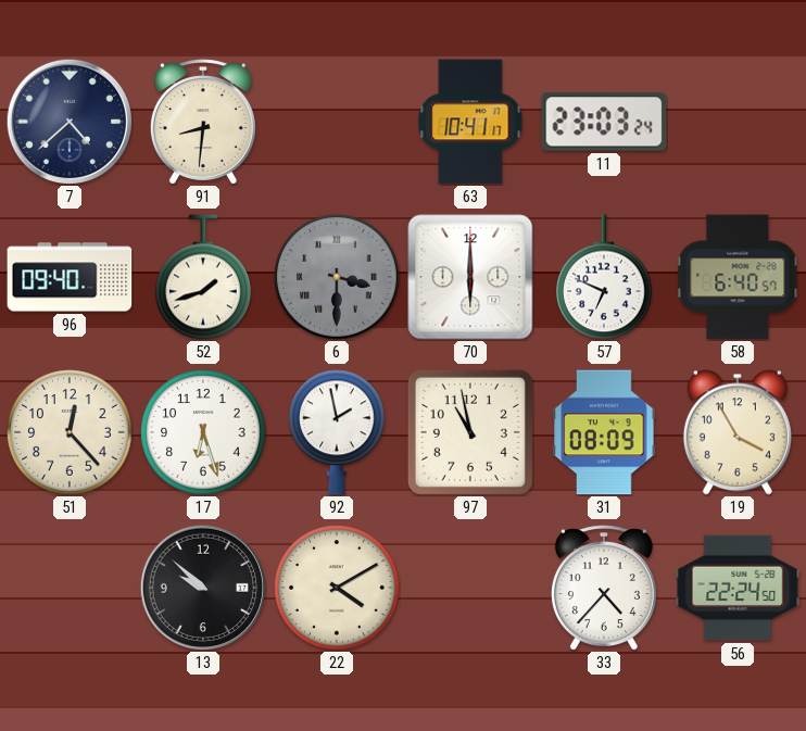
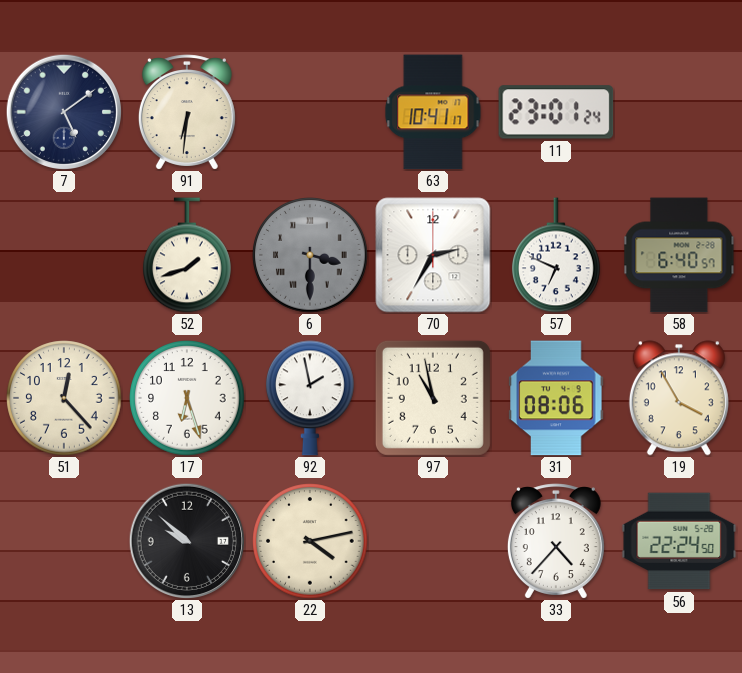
7: 4:38 -> 5:09 (63, 111)
91: 8:31 -> 6:31 (187, 112)
11: 23:03 -> 23:01 (556, 112)
96: 09:40 -> none (70, 277)
70: 6:00 -> 2:35 (433, 255)
31: 08:09 -> 08:06 (556, 398)
22: 4:10 -> 4:13 (310, 541)
